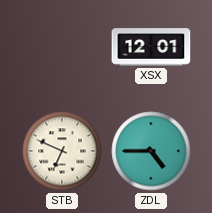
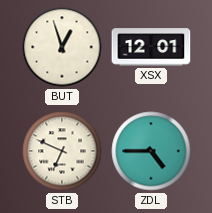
BUT: none -> 12:57 (62, 47)
